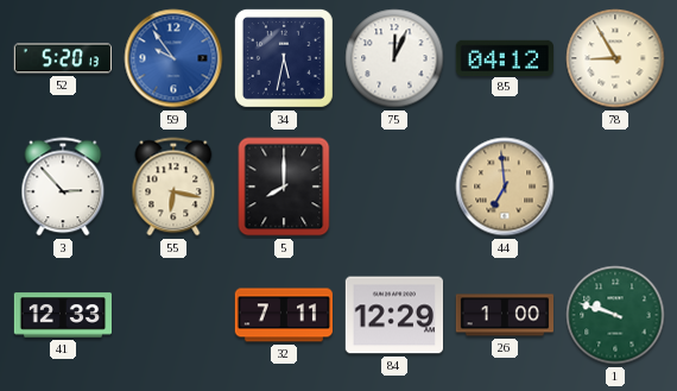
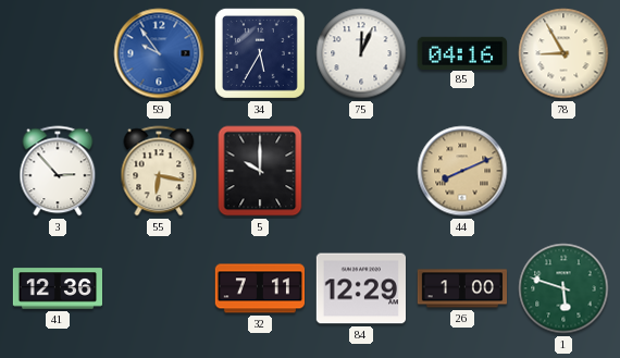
52: 5:20 -> none (62, 58)
34: 5:32 -> 5:35 (260, 53)
85: 04:12 -> 04:16 (461, 52)
5: 8:00 -> 10:00 (260, 171)
44: 6:59 -> 8:11 (462, 171)
41: 12:33 -> 12:36 (57, 288)
1: 9:48 -> 5:48 (563, 288)
